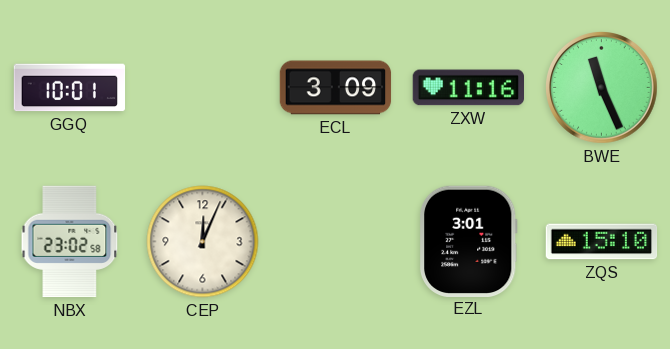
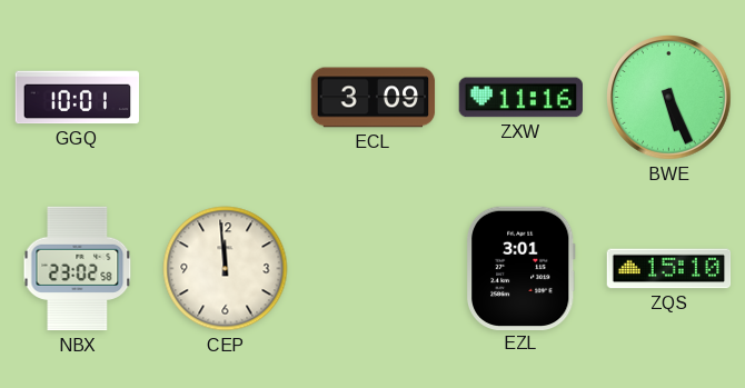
BWE: 11:26 -> 5:26 (669, 98)
CEP: 12:04 -> 11:59 (226, 269)
